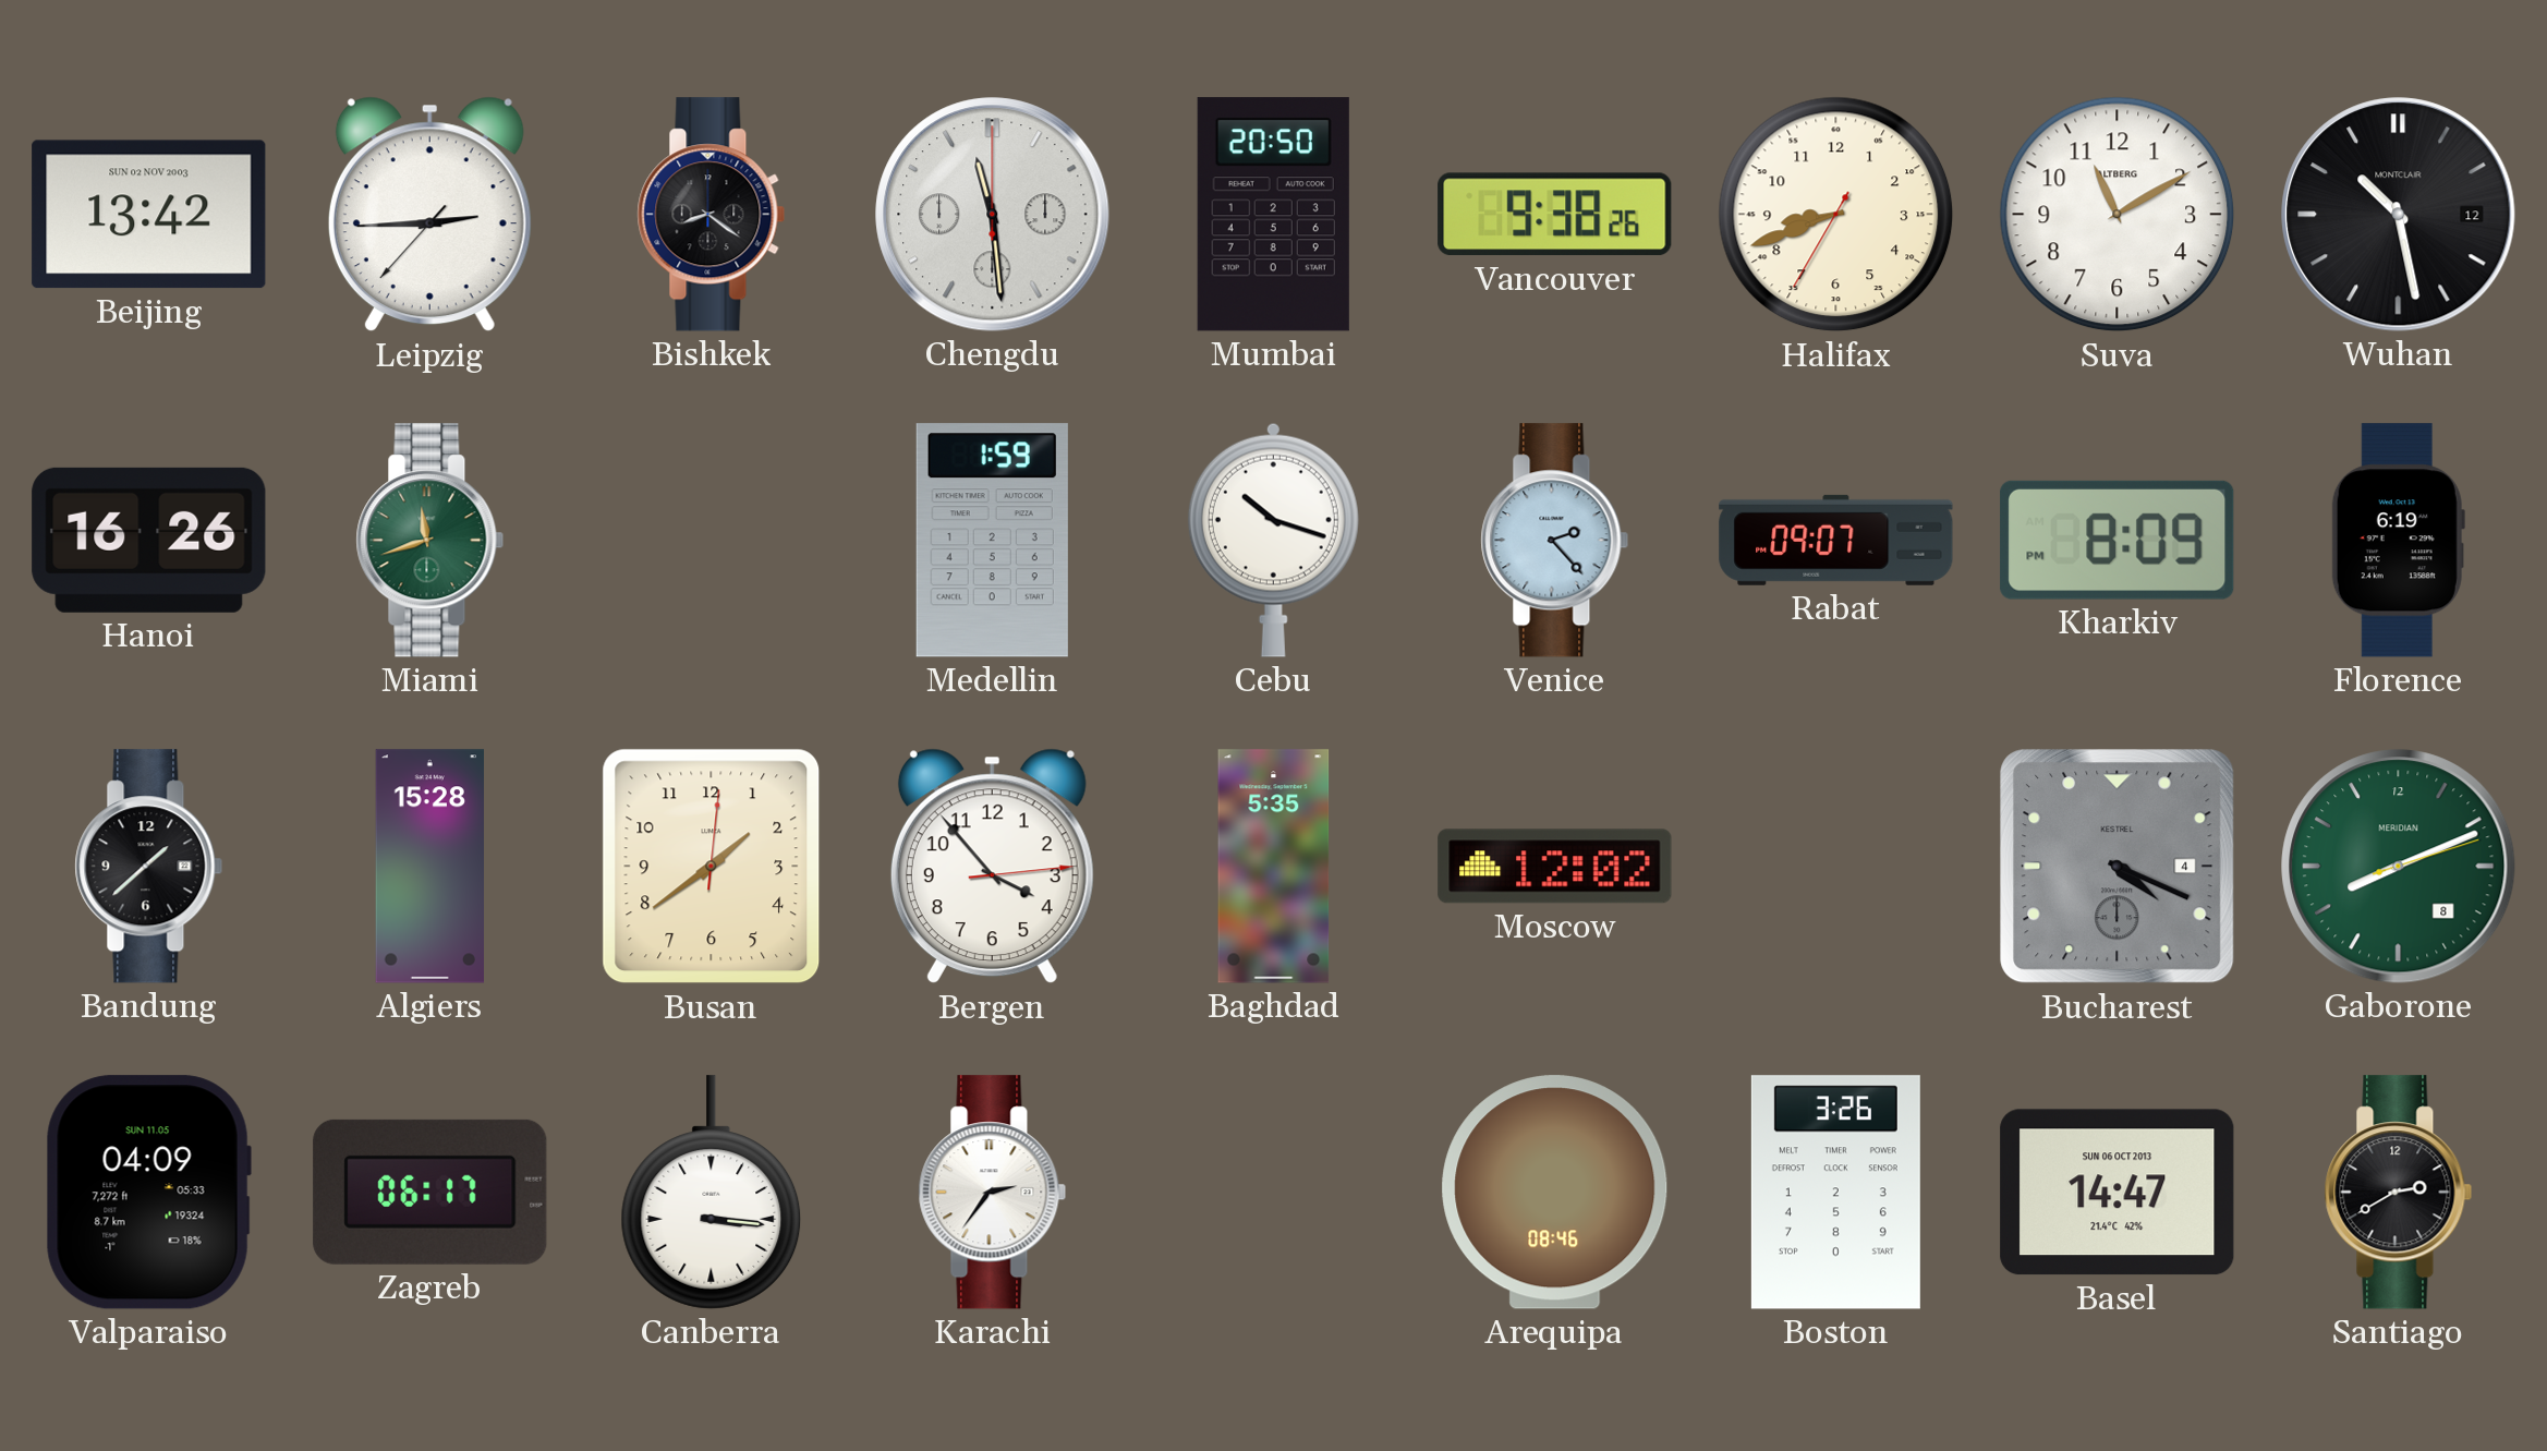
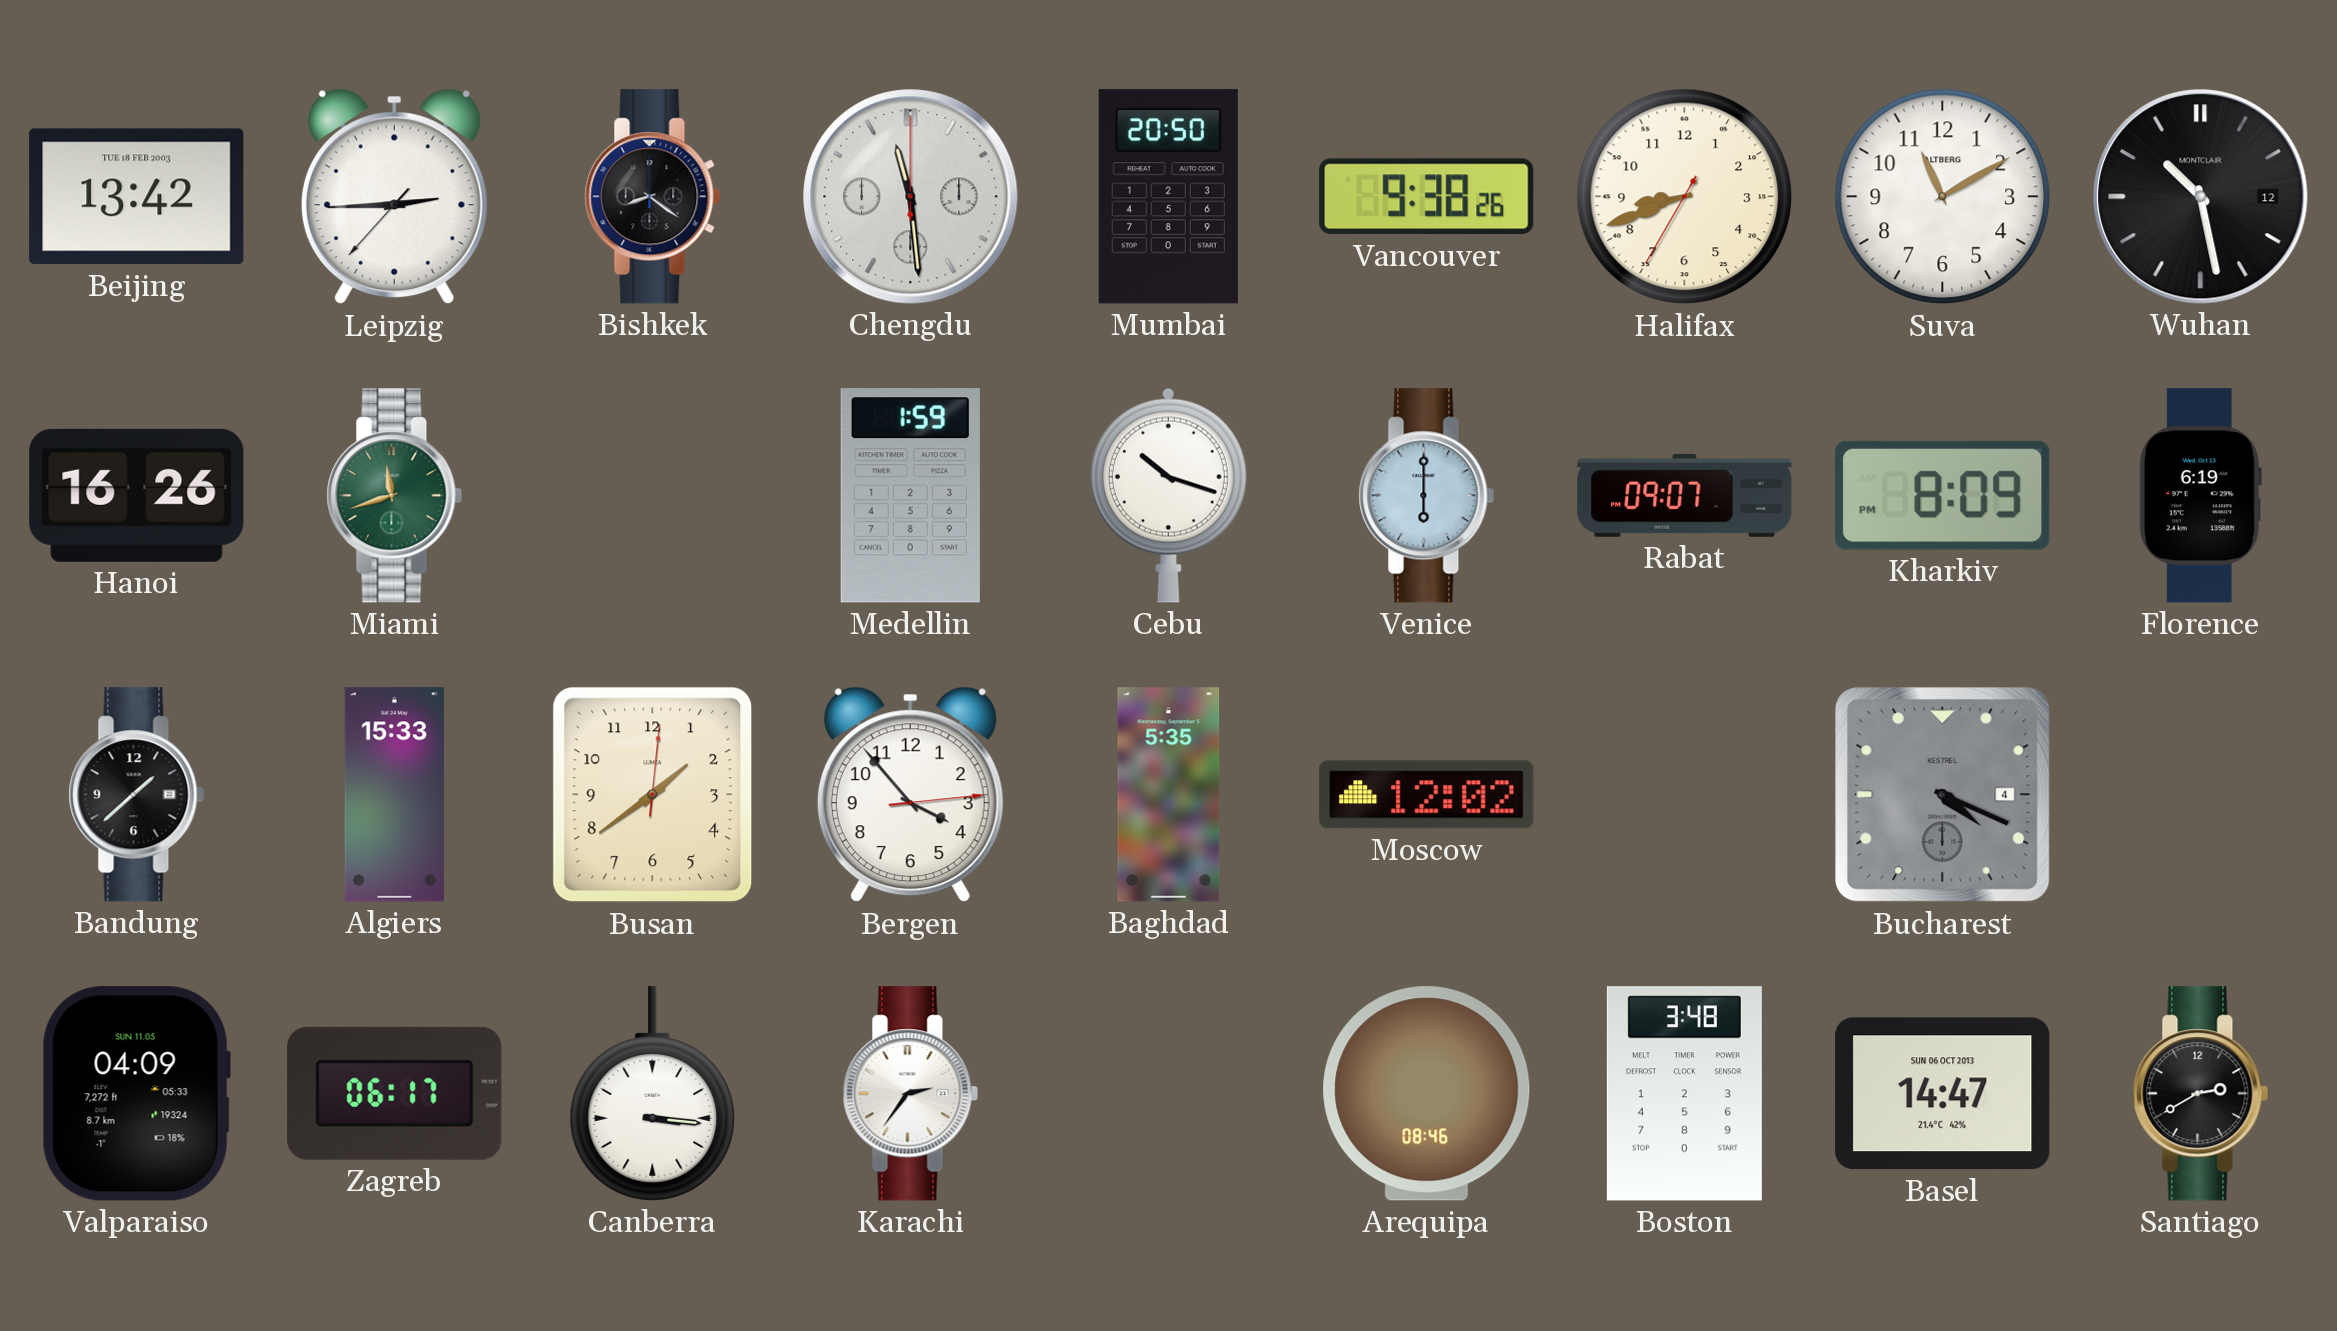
Beijing date: SUN 02 NOV 2003 -> TUE 18 FEB 2003 (137, 197)
Venice: 2:23 -> 6:00 (1427, 496)
Algiers: 15:28 -> 15:33 (394, 795)
Gaborone: 8:11 -> none (2399, 867)
Boston: 3:26 -> 3:48 (1684, 1094)
